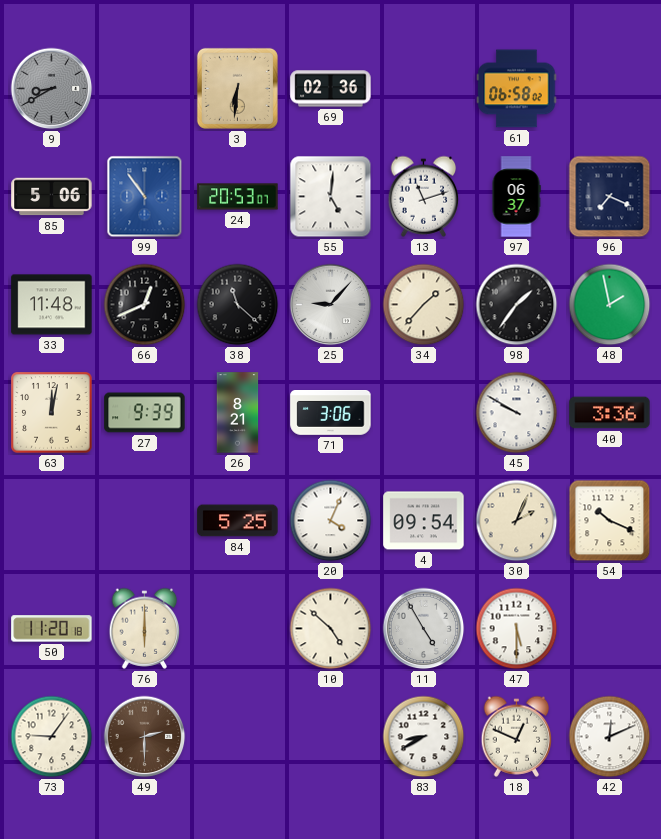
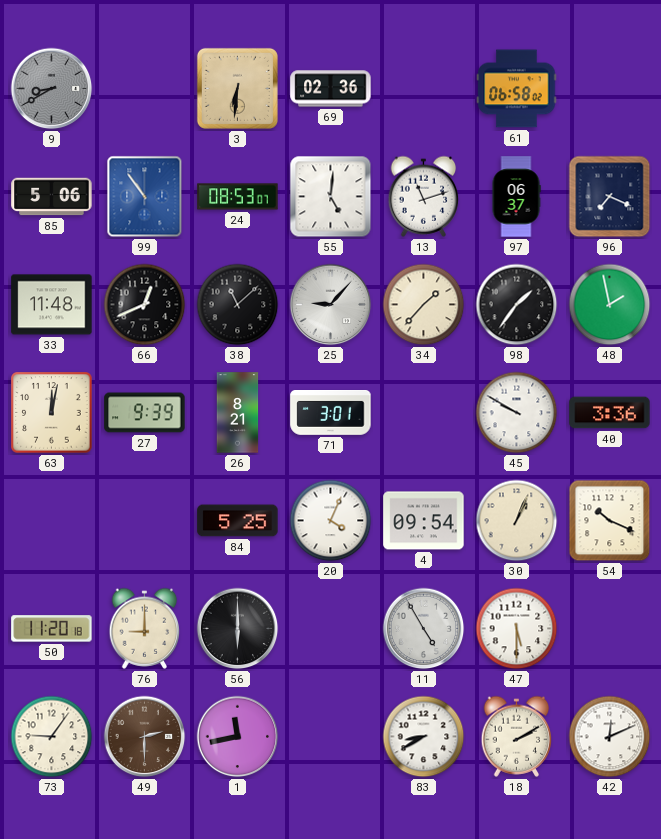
24: 20:53 -> 08:53 (238, 197)
38: 11:22 -> 11:08 (238, 305)
71: 3:06 -> 3:01 (331, 413)
30: 2:04 -> 1:04 (517, 521)
76: 6:00 -> 9:00 (145, 628)
56: none -> 6:00 (238, 629)
10: 4:52 -> none (331, 629)
1: none -> 11:43 (238, 737)
18: 12:49 -> 2:10 (517, 736)
